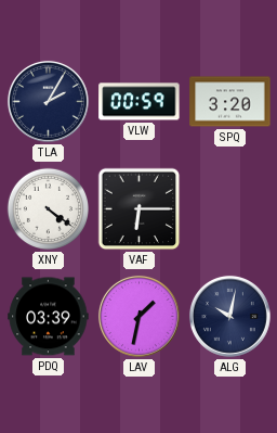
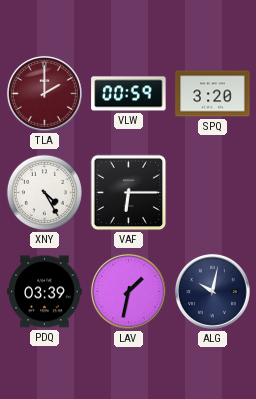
TLA: 2:05 -> 2:00 (44, 93)
TLA dial: navy -> burgundy (44, 93)
XNY: 4:21 -> 4:25 (45, 193)
